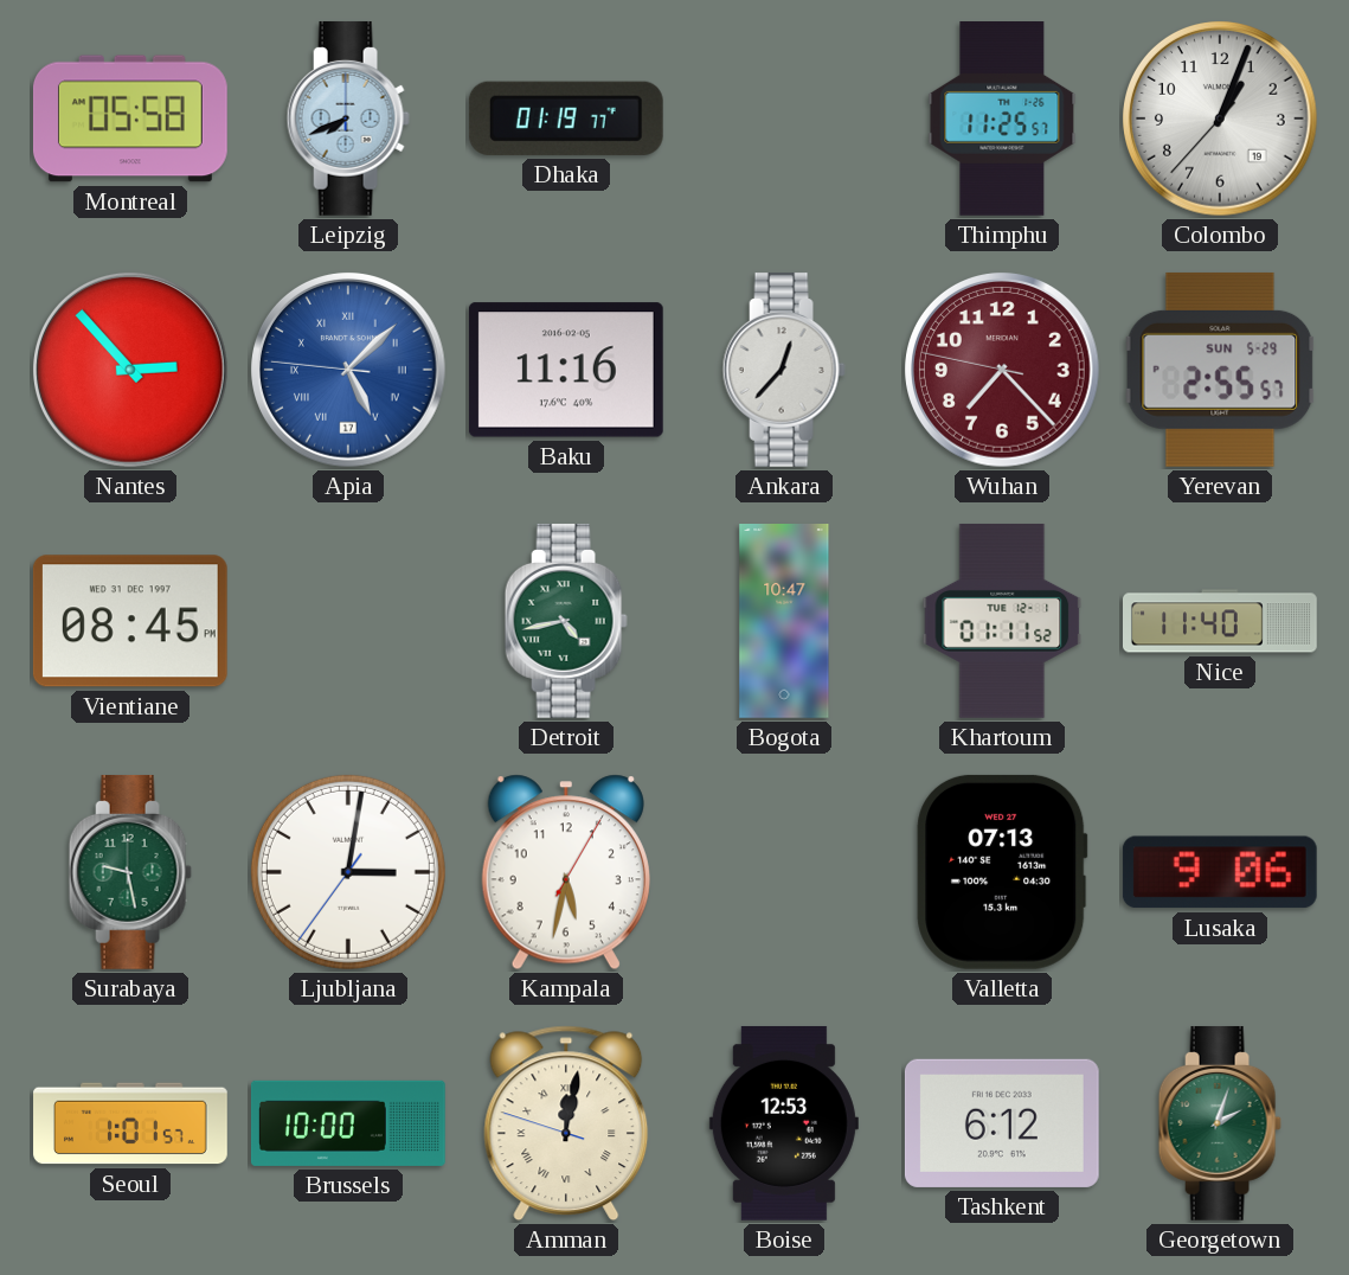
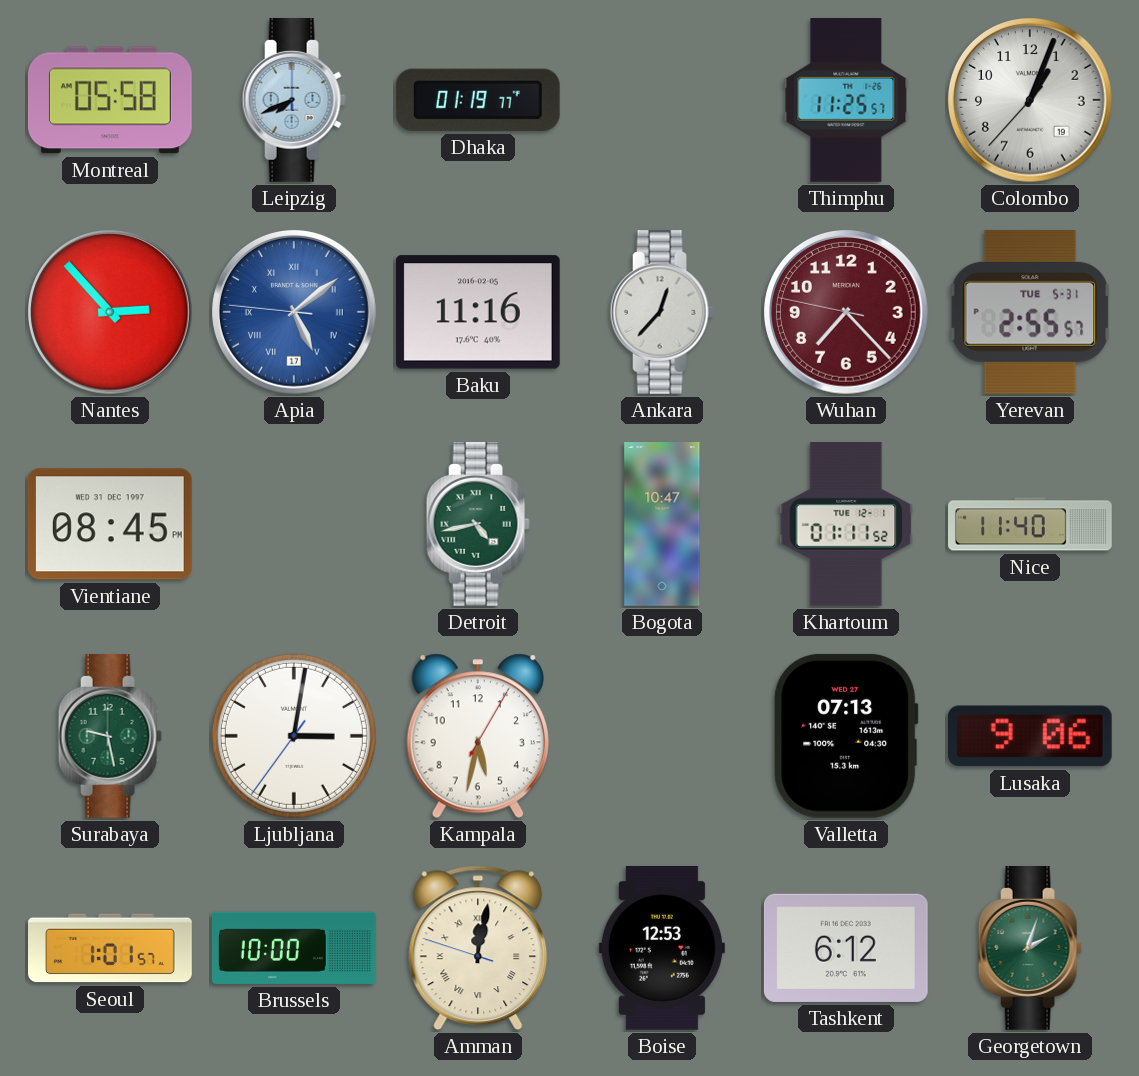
Apia: 5:07 -> 5:08 (295, 313)
Yerevan date: SUN 5-29 -> TUE 5-31 (1030, 312)
